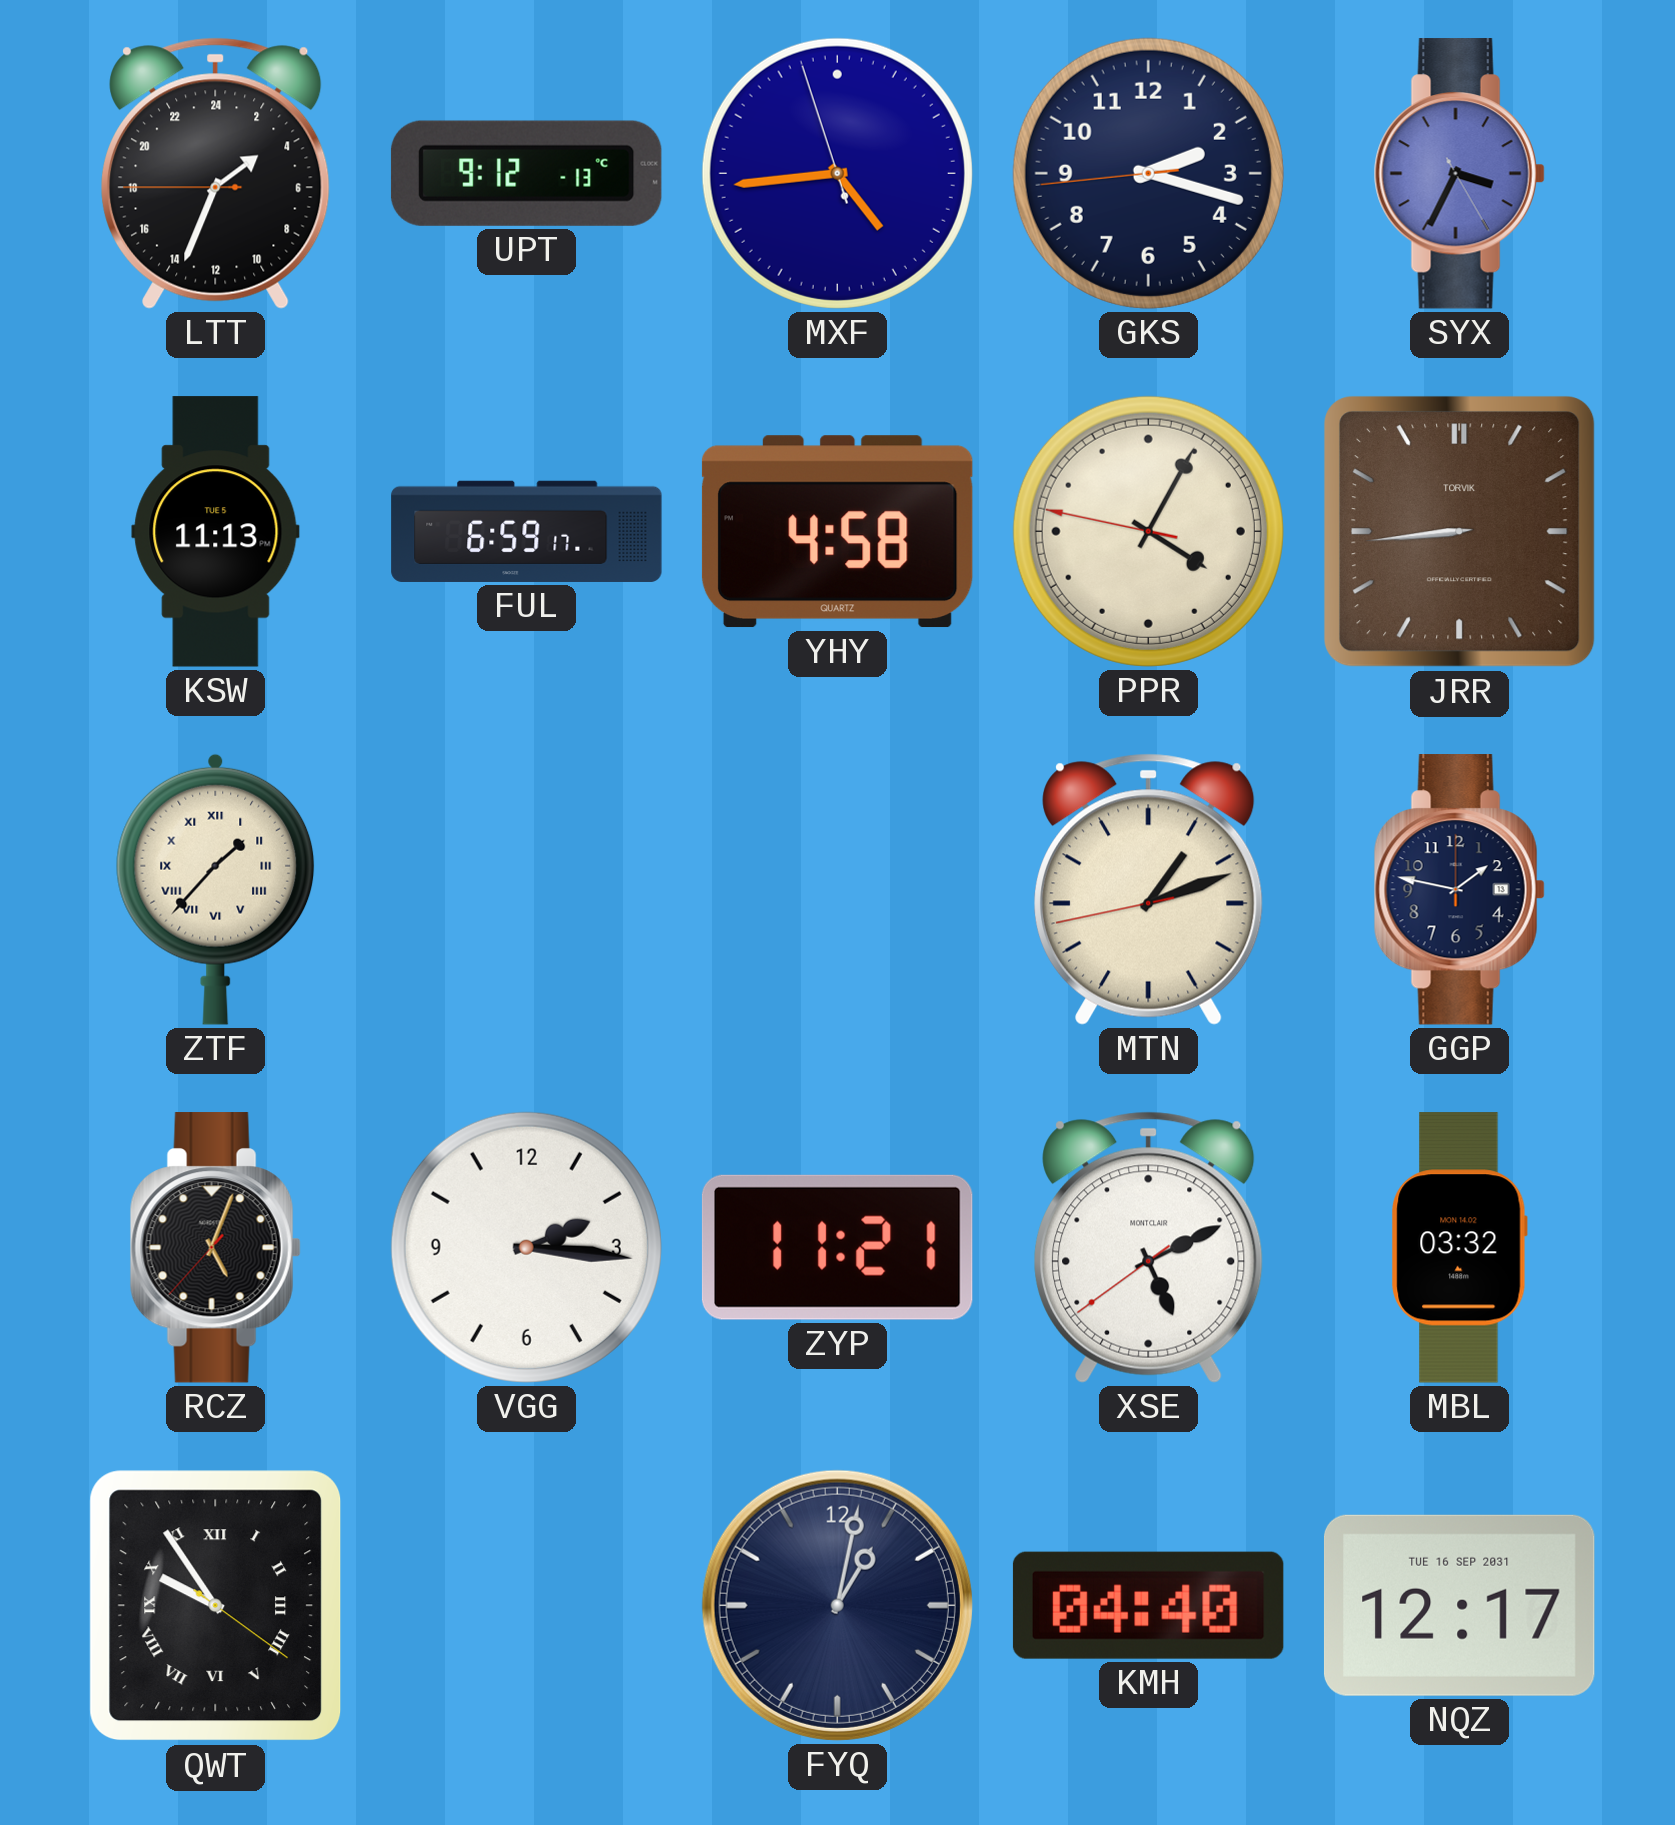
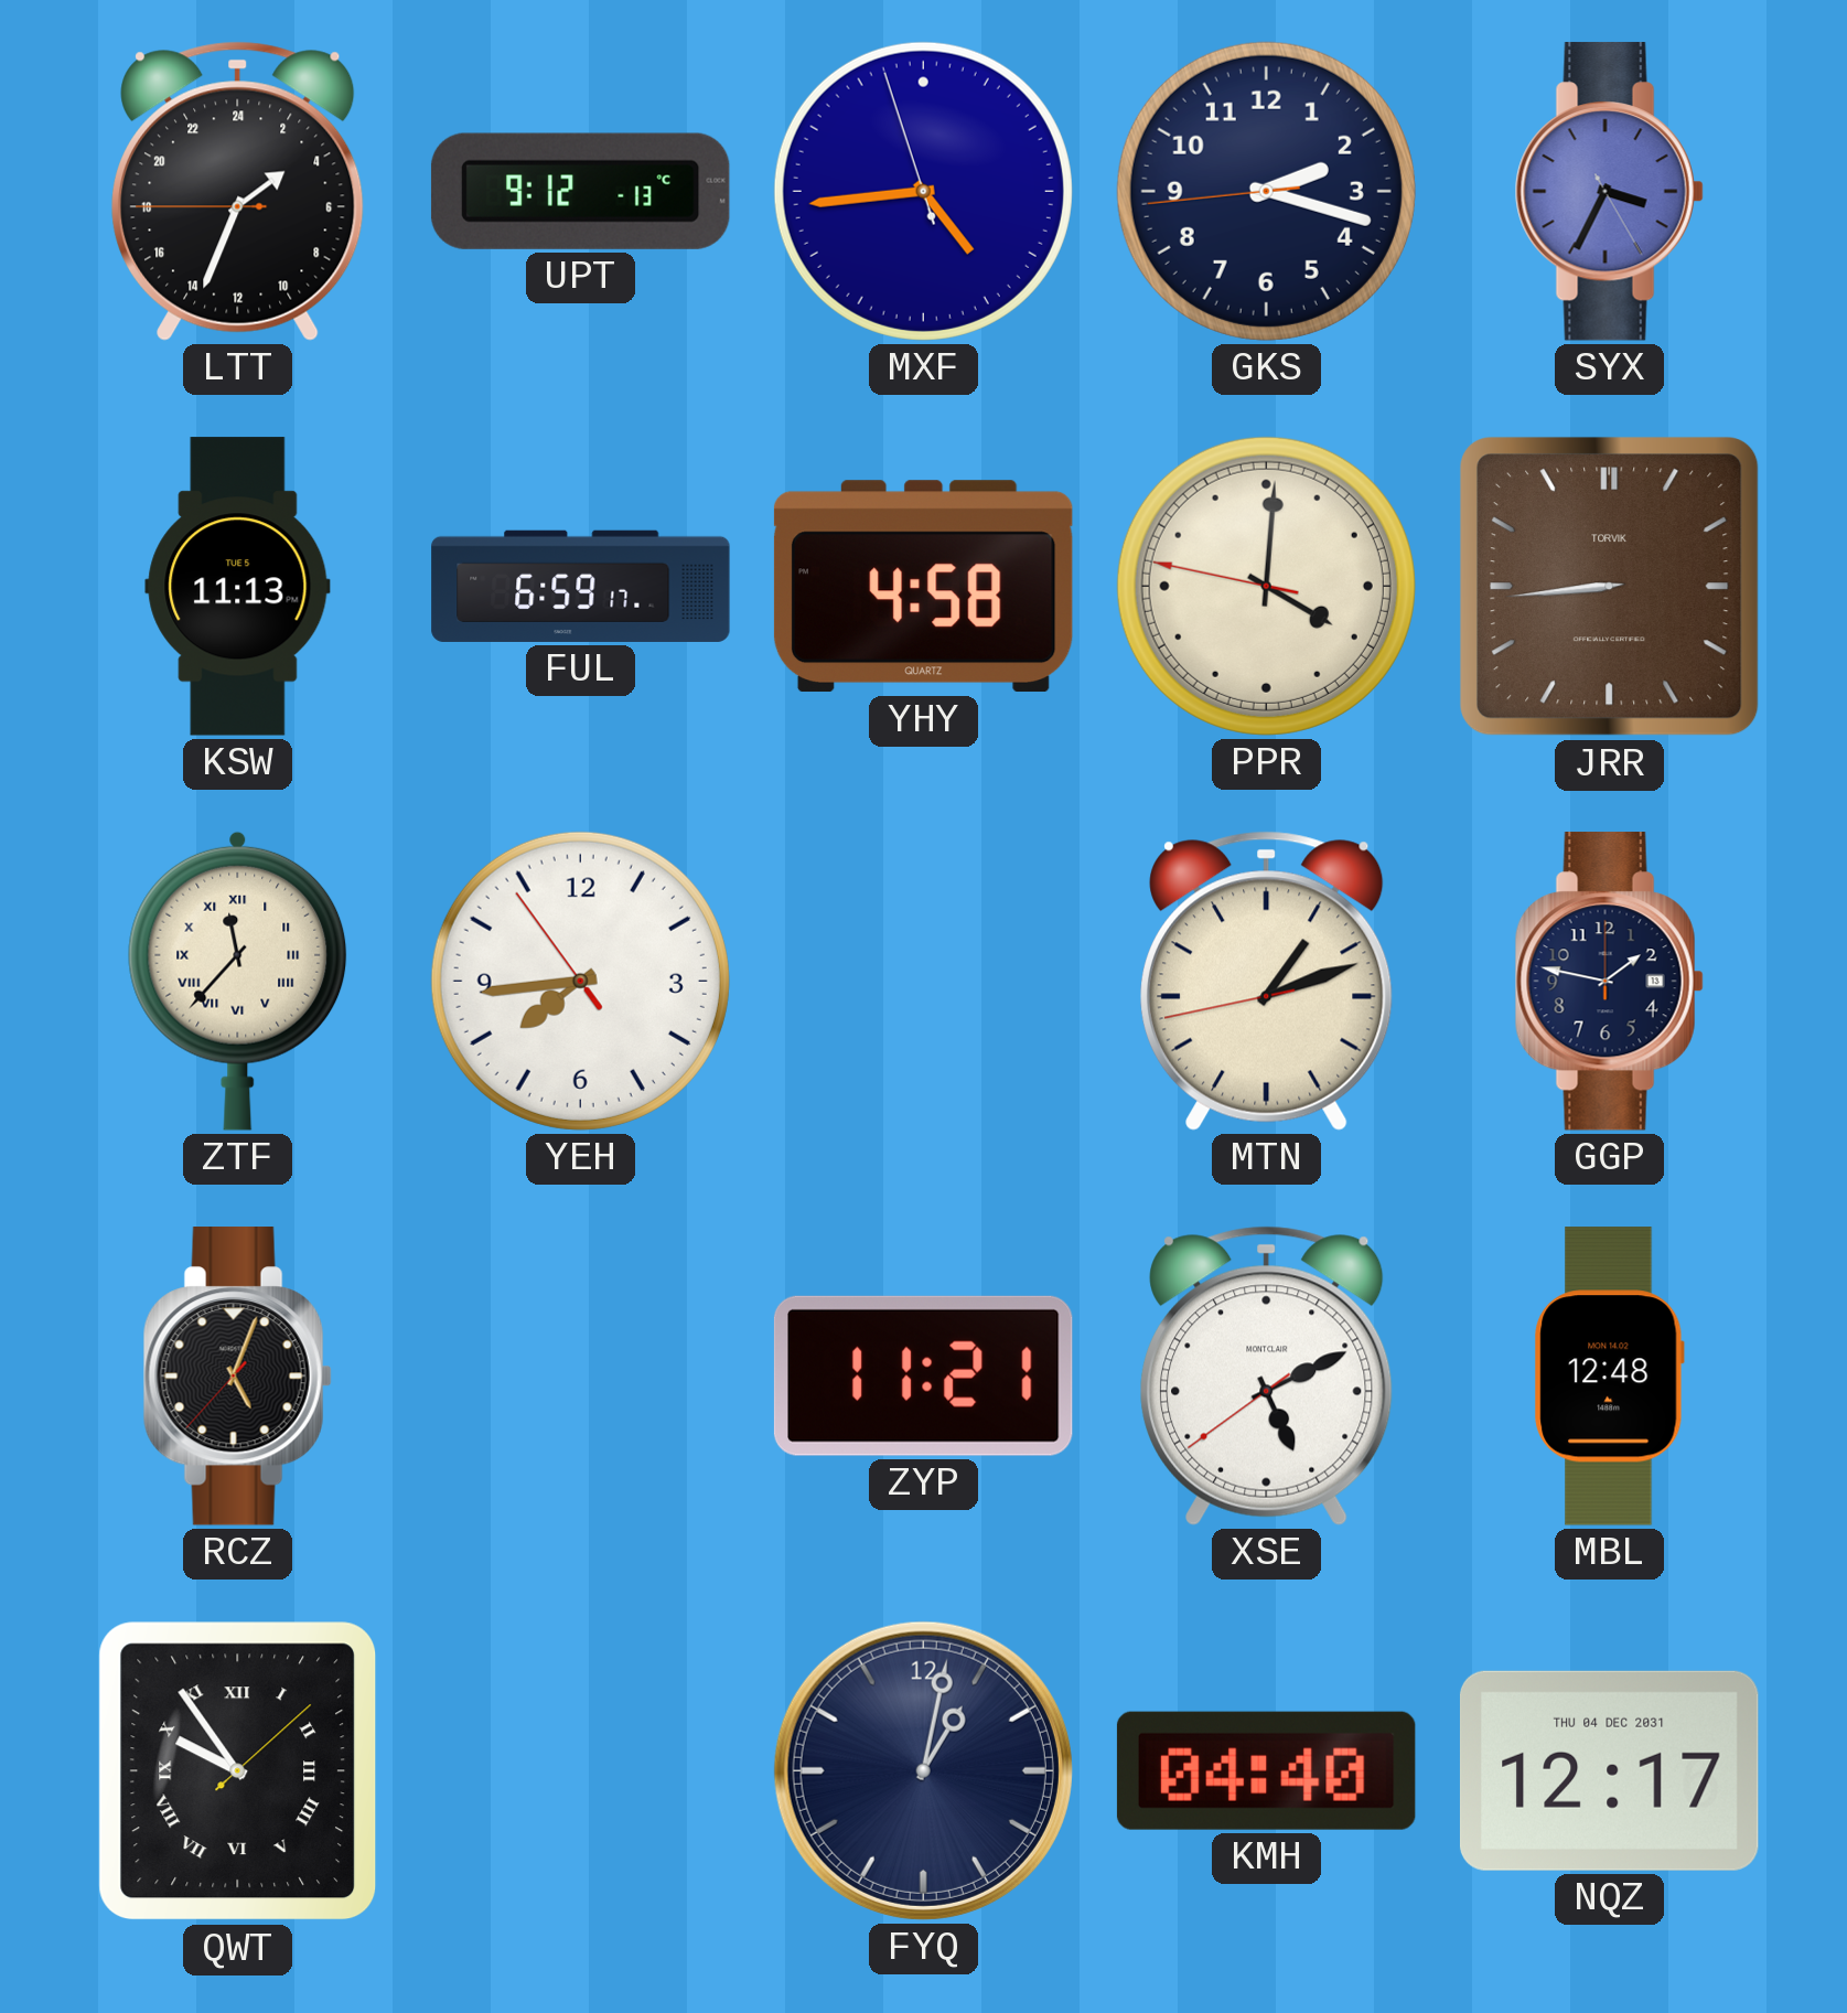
PPR: 4:04 -> 4:00 (1266, 586)
ZTF: 1:37 -> 11:37 (238, 981)
YEH: none -> 7:43 (580, 981)
VGG: 2:16 -> none (526, 1247)
MBL: 03:32 -> 12:48 (1609, 1377)
QWT: 9:54:21 -> 9:54:08 (238, 1771)
NQZ date: TUE 16 SEP 2031 -> THU 04 DEC 2031 (1609, 1770)
